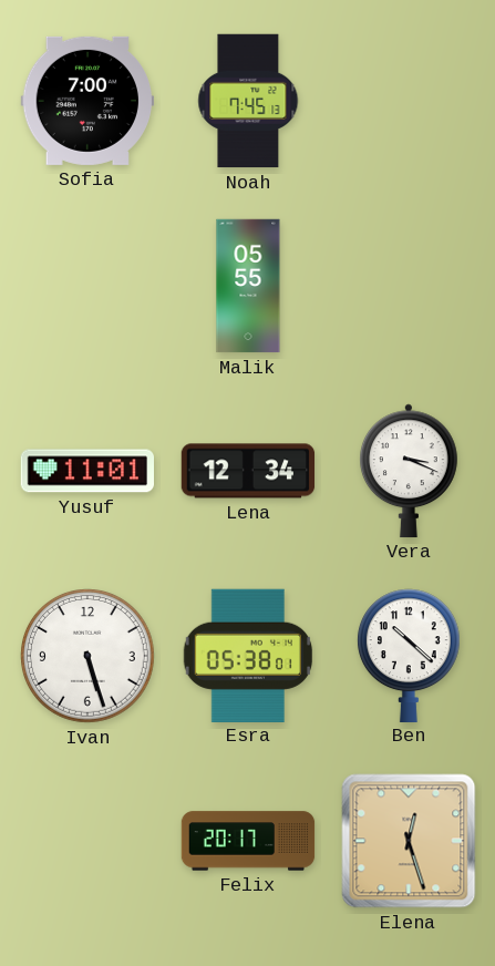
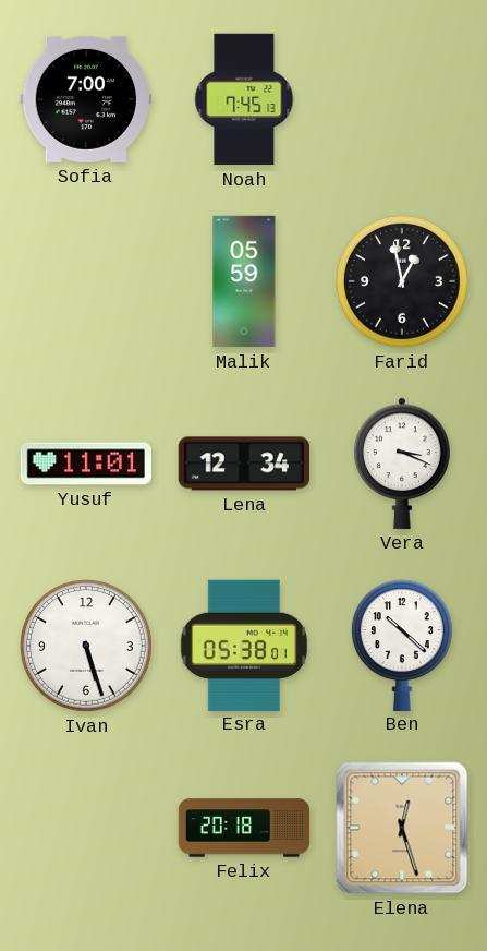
Malik: 05:55 -> 05:59 (244, 281)
Farid: none -> 12:58 (403, 282)
Felix: 20:17 -> 20:18 (244, 828)
